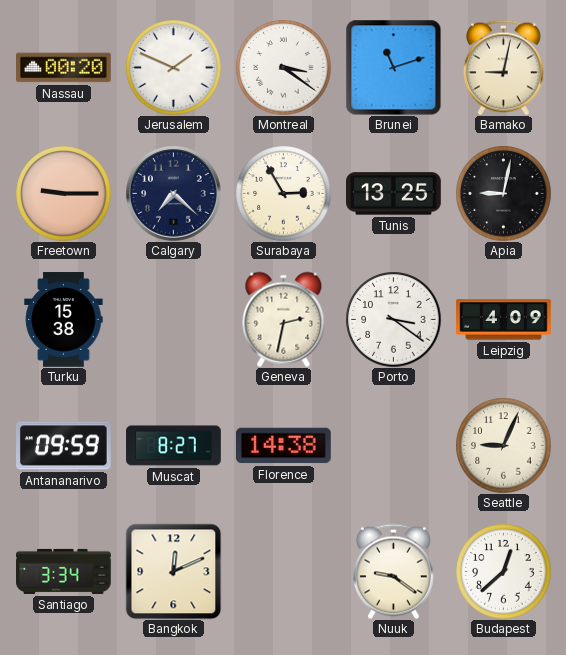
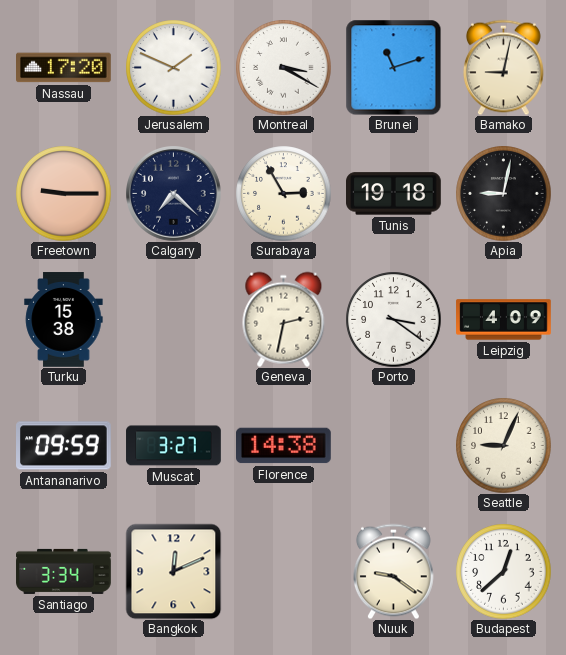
Nassau: 00:20 -> 17:20 (64, 68)
Montreal: 3:21 -> 3:20 (283, 67)
Tunis: 13:25 -> 19:18 (394, 194)
Muscat: 8:27 -> 3:27 (174, 446)
